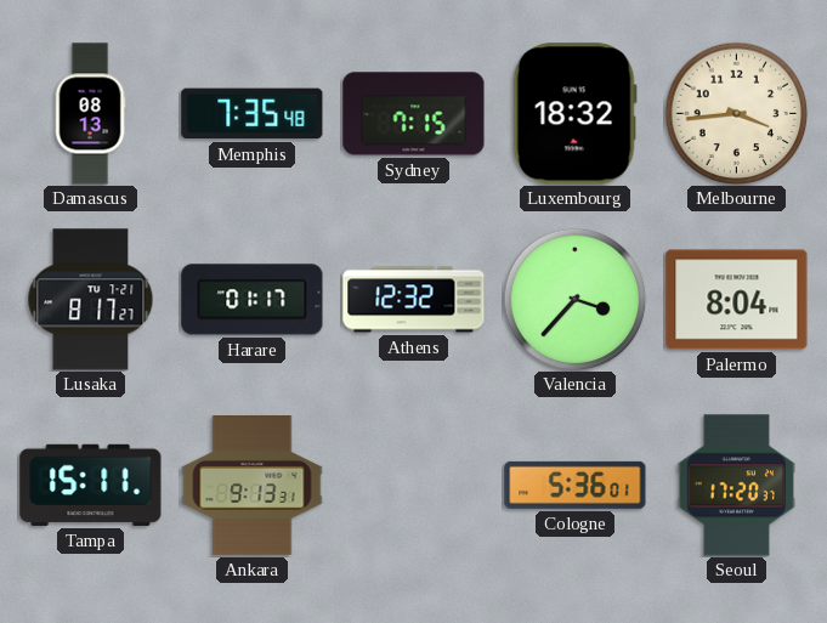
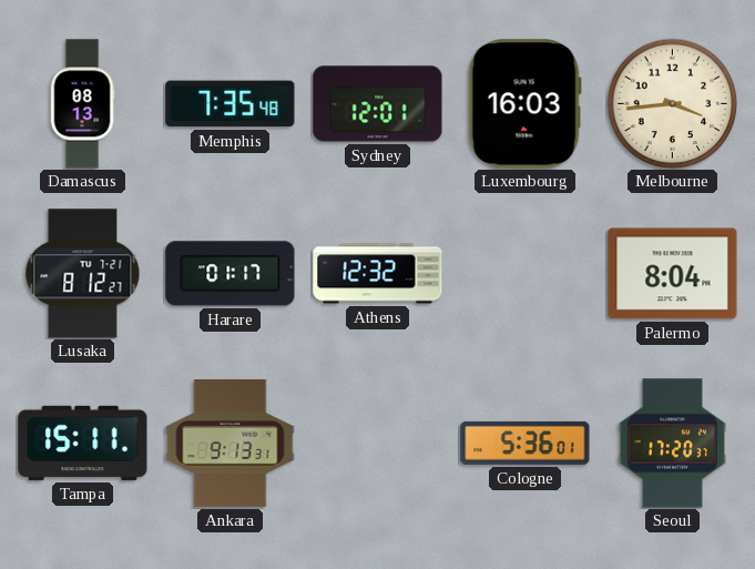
Sydney: 7:15 -> 12:01 (378, 104)
Luxembourg: 18:32 -> 16:03 (524, 104)
Lusaka: 8:17 -> 8:12 (83, 274)
Valencia: 3:37 -> none (574, 299)
